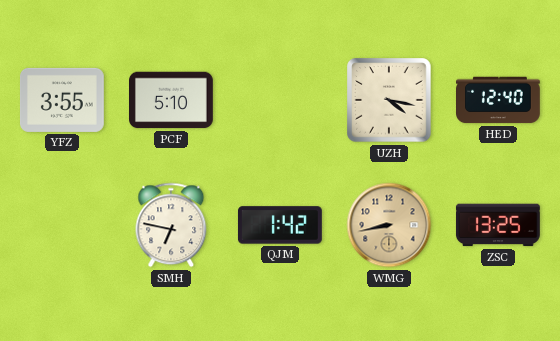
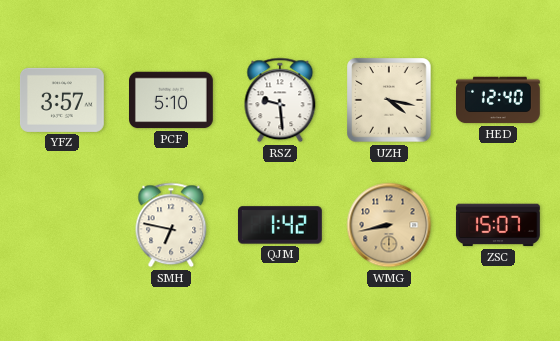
YFZ: 3:55 -> 3:57 (62, 100)
RSZ: none -> 9:29 (280, 100)
ZSC: 13:25 -> 15:07 (498, 225)
